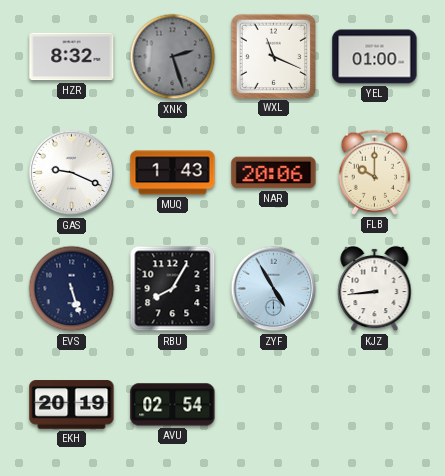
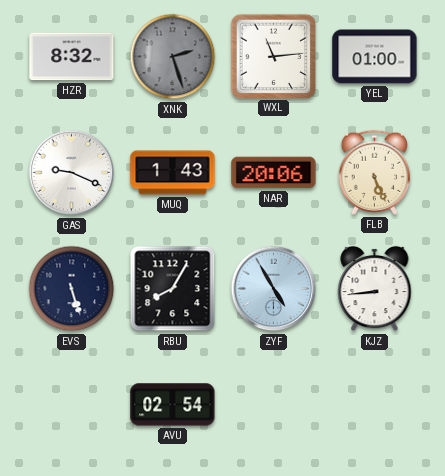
WXL: 11:19 -> 11:14 (273, 56)
FLB: 10:00 -> 5:26 (375, 172)
EKH: 20:19 -> none (72, 405)
